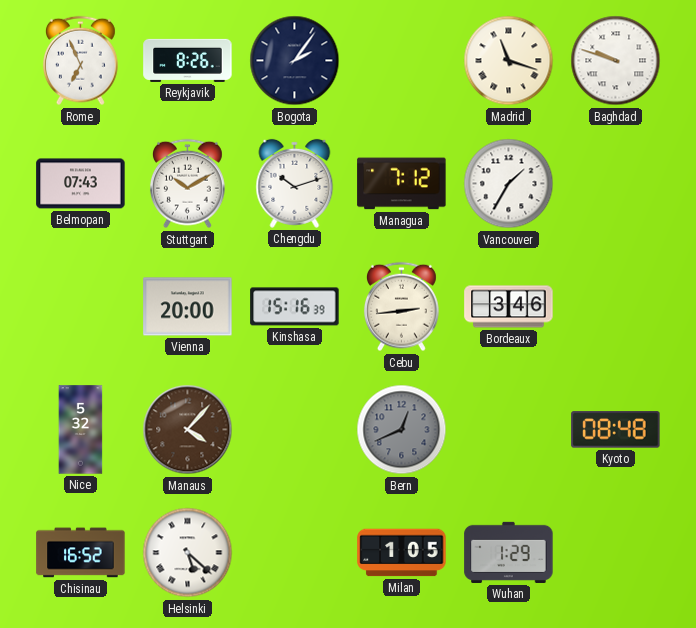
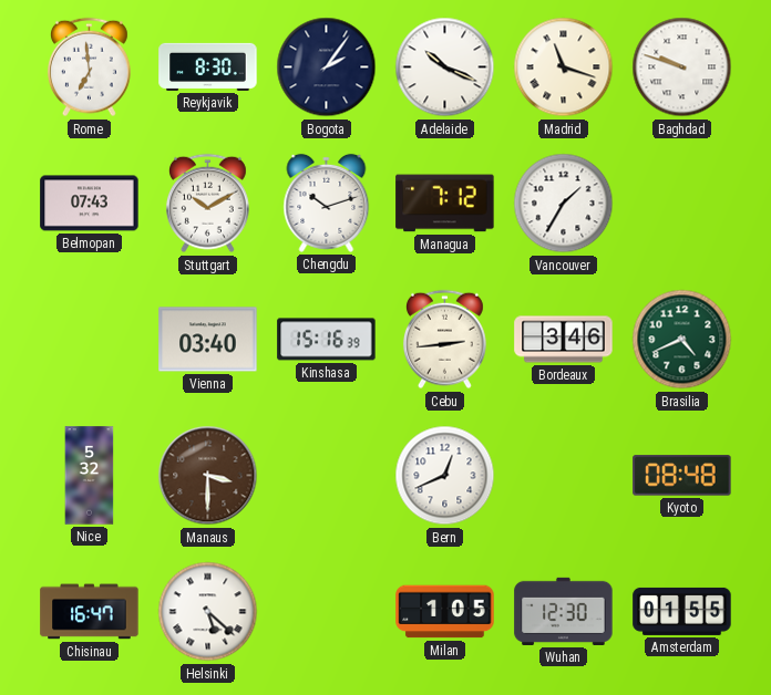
Rome: 6:56 -> 6:59 (89, 68)
Reykjavik: 8:26 -> 8:30 (208, 66)
Adelaide: none -> 10:19 (445, 68)
Vienna: 20:00 -> 03:40 (208, 340)
Brasilia: none -> 4:41 (682, 340)
Manaus: 4:07 -> 3:30 (208, 476)
Bern dial: grey -> white (445, 476)
Chisinau: 16:52 -> 16:47 (90, 612)
Wuhan: 1:29 -> 12:30 (564, 611)
Amsterdam: none -> 01:55 (682, 611)
